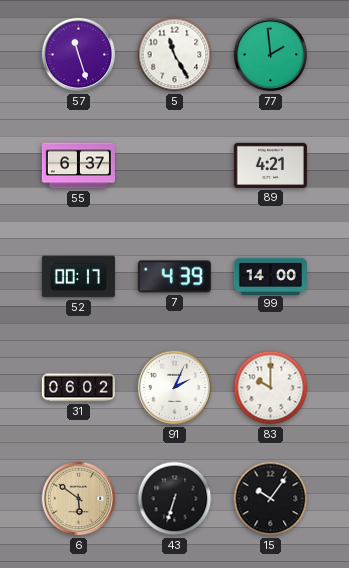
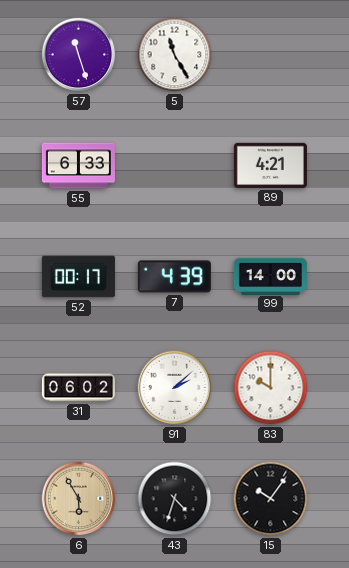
77: 1:59 -> none (271, 55)
55: 6:37 -> 6:33 (78, 166)
91: 2:04 -> 2:08 (175, 388)
6: 5:51 -> 5:55 (79, 499)
43: 6:33 -> 4:33 (175, 499)
